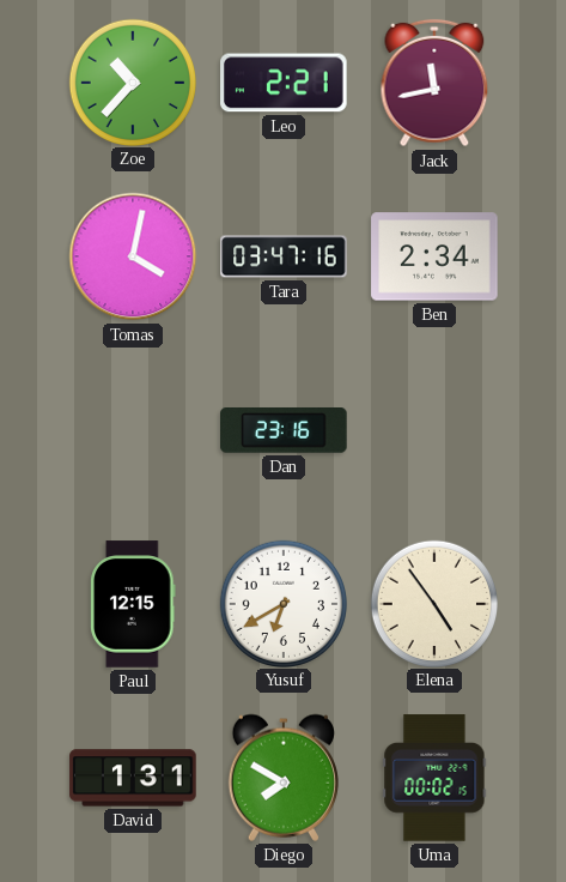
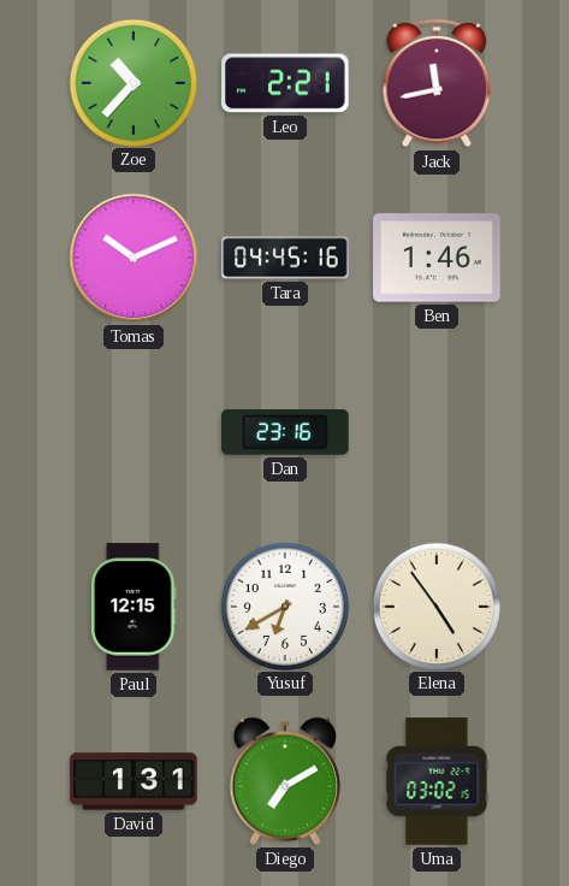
Tomas: 4:02 -> 10:11 (134, 258)
Tara: 03:47 -> 04:45 (285, 258)
Ben: 2:34 -> 1:46 (437, 258)
Diego: 7:50 -> 7:10 (285, 781)
Uma: 00:02 -> 03:02 (437, 781)
